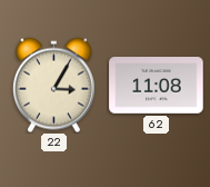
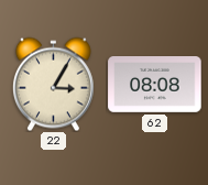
62: 11:08 -> 08:08 (155, 85)
